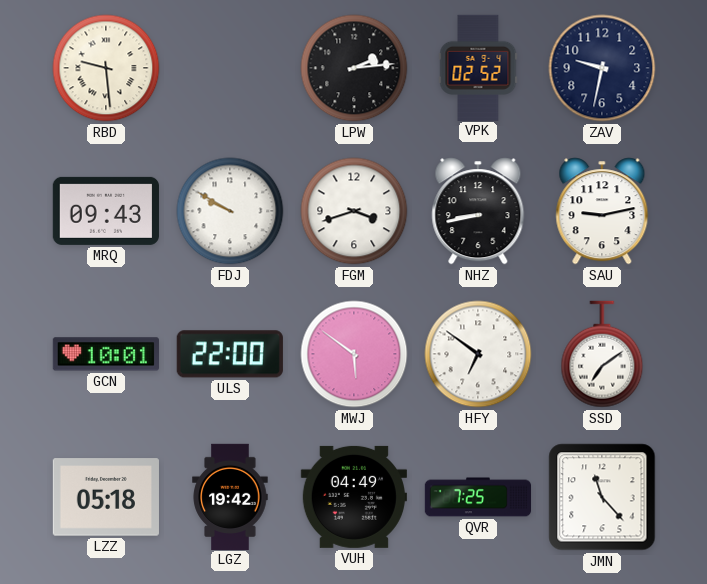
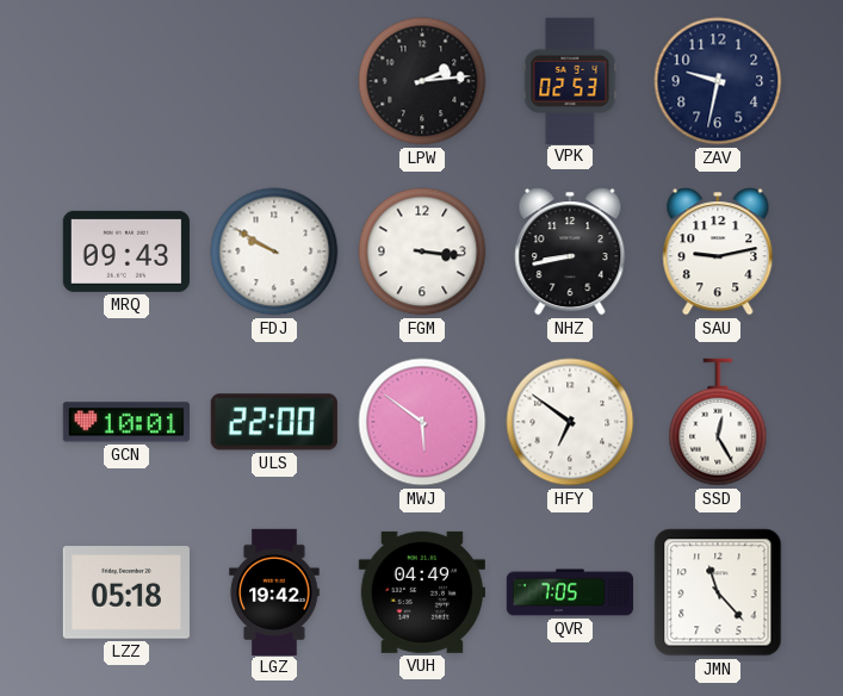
RBD: 9:29 -> none (106, 68)
VPK: 02:52 -> 02:53 (570, 80)
FGM: 3:42 -> 3:16 (422, 251)
SSD: 7:09 -> 12:25 (718, 422)
QVR: 7:25 -> 7:05 (570, 592)
